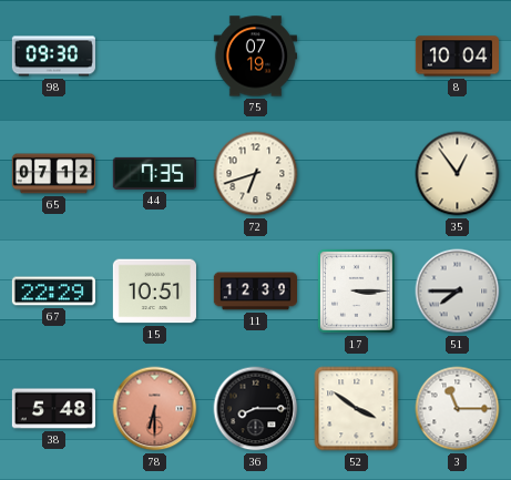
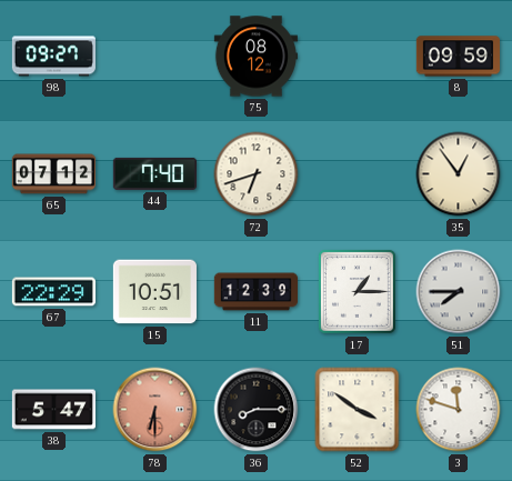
98: 09:30 -> 09:27 (53, 57)
75: 07:19 -> 08:12 (255, 57)
8: 10:04 -> 09:59 (458, 57)
44: 7:35 -> 7:40 (154, 173)
17: 3:15 -> 1:15 (357, 291)
38: 5:48 -> 5:47 (53, 410)
3: 11:15 -> 11:48 (459, 410)
